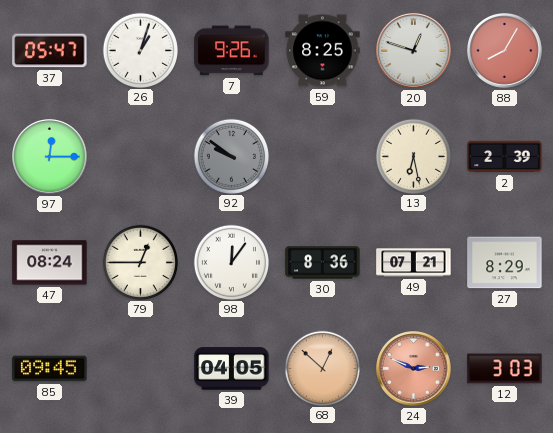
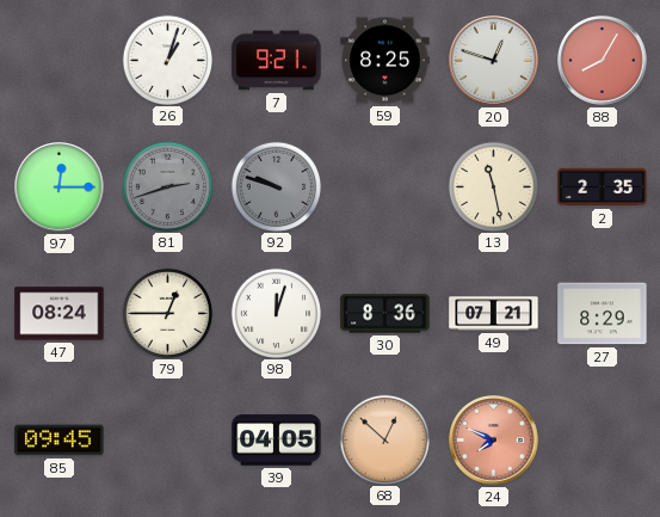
37: 05:47 -> none (50, 51)
7: 9:26 -> 9:21 (277, 61)
81: none -> 2:42 (167, 186)
92: 9:51 -> 9:48 (276, 186)
13: 6:28 -> 11:28 (493, 186)
2: 2:39 -> 2:35 (603, 187)
98: 12:06 -> 12:03 (276, 313)
24: 2:49 -> 7:49 (494, 441)
12: 3:03 -> none (505, 369)
